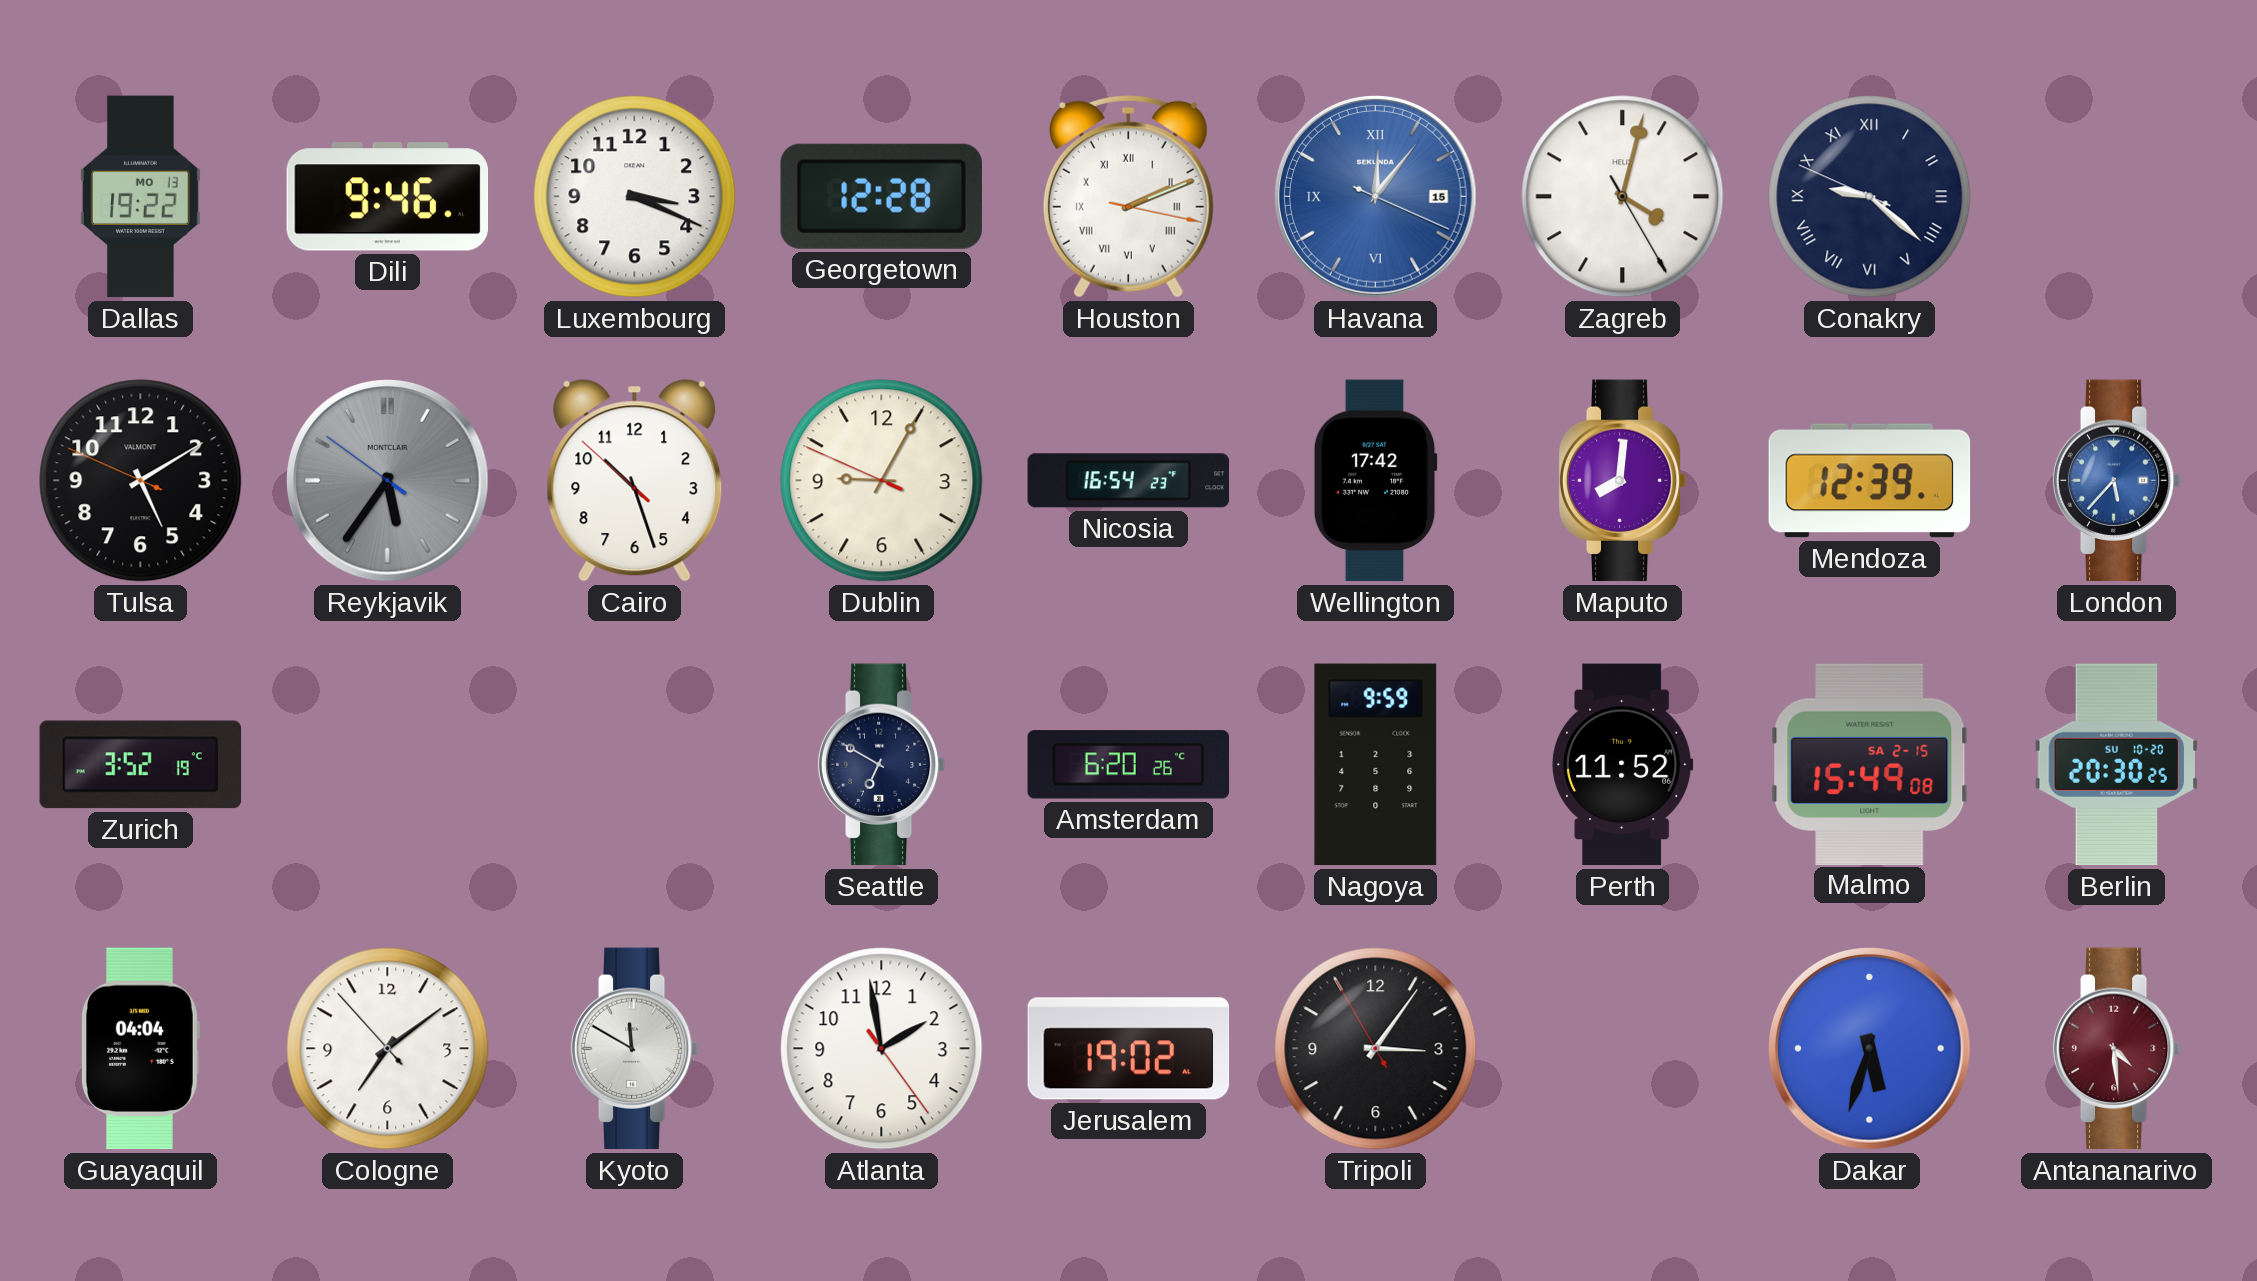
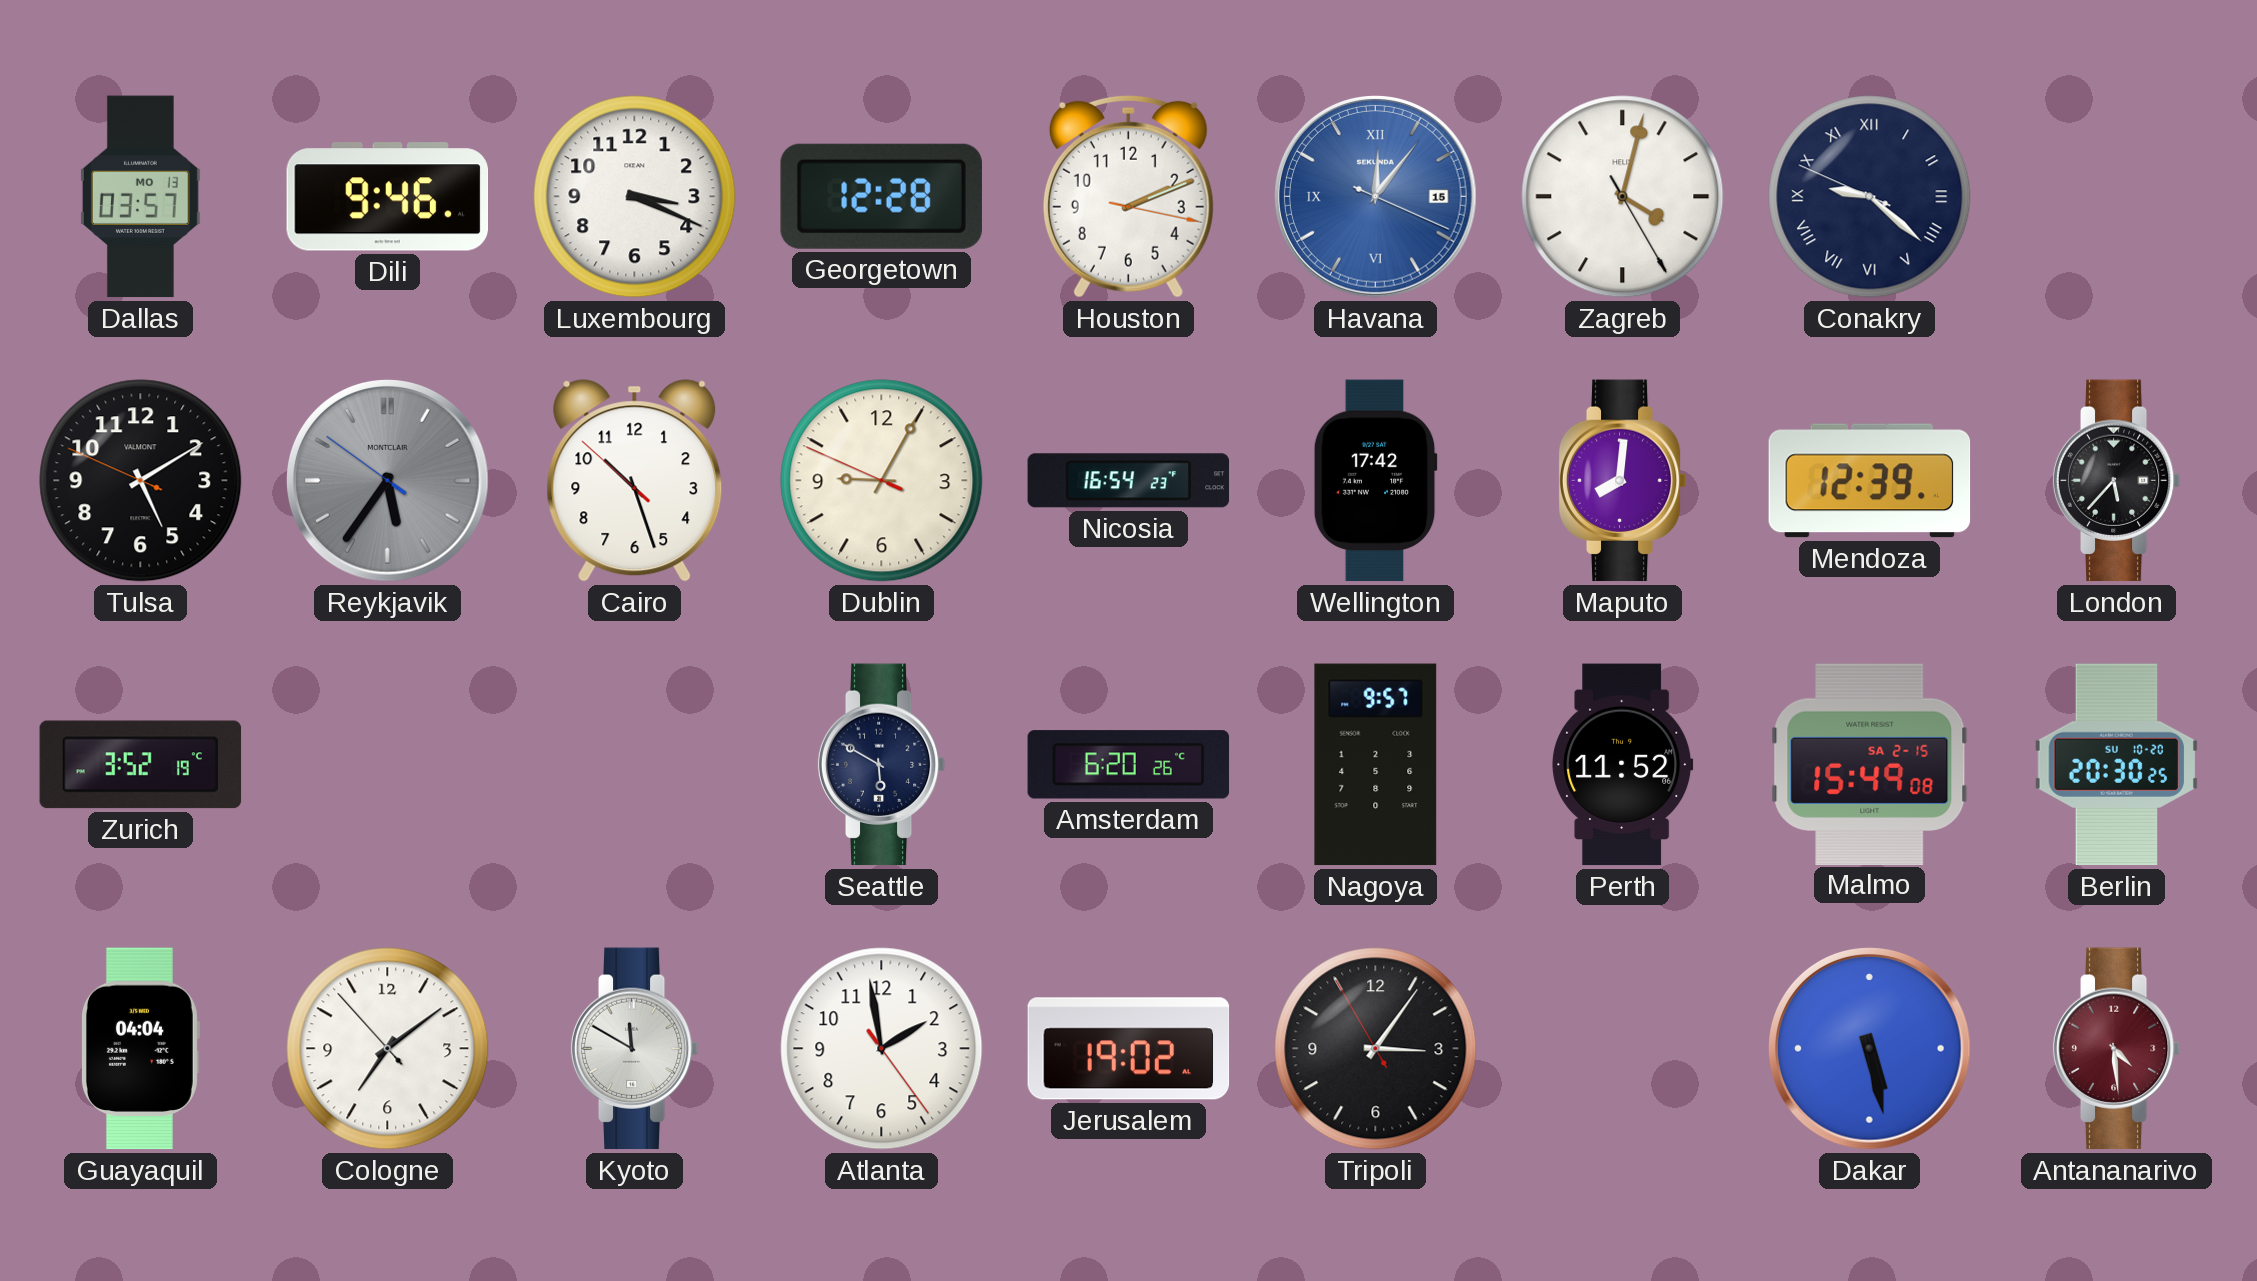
Dallas: 19:22 -> 03:57 (140, 197)
Houston numerals: Roman -> Arabic (1128, 196)
London dial: blue -> black (2117, 481)
Seattle: 6:50 -> 5:50 (882, 765)
Nagoya: 9:59 -> 9:57 (1376, 765)
Dakar: 5:33 -> 5:28 (1870, 1049)
